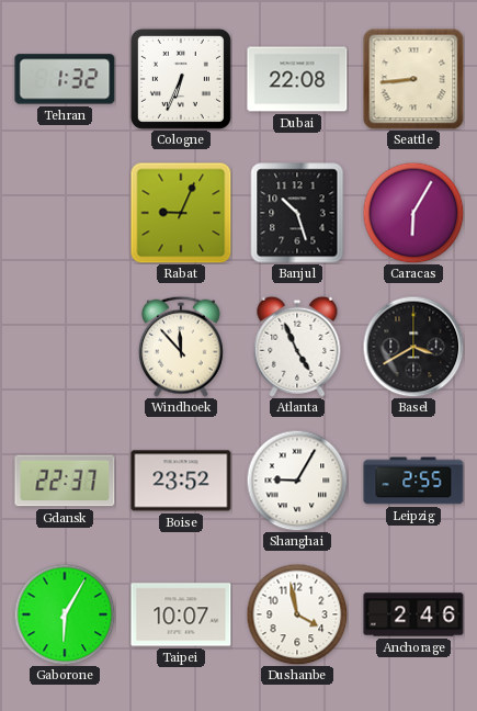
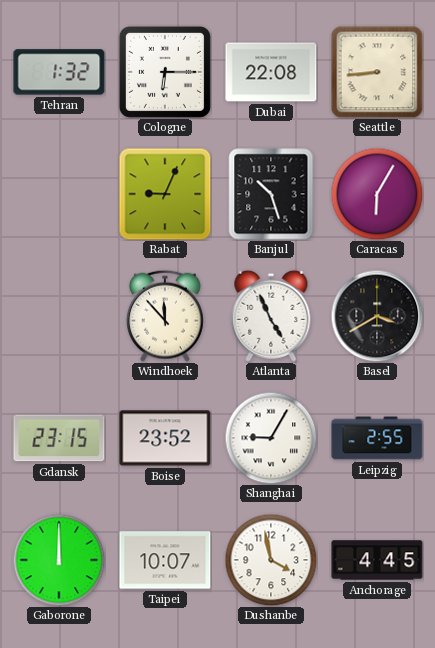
Cologne: 6:34 -> 6:15 (165, 72)
Gdansk: 22:37 -> 23:15 (59, 438)
Gaborone: 6:05 -> 12:00 (59, 560)
Anchorage: 2:46 -> 4:45 (377, 560)
